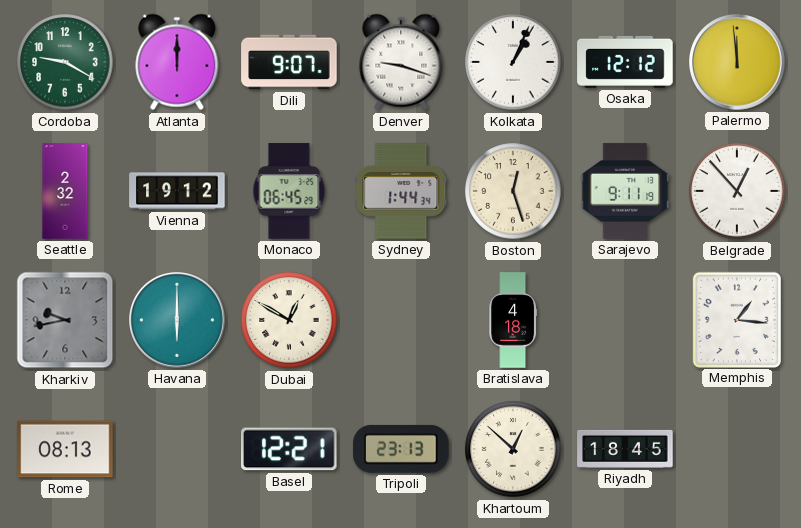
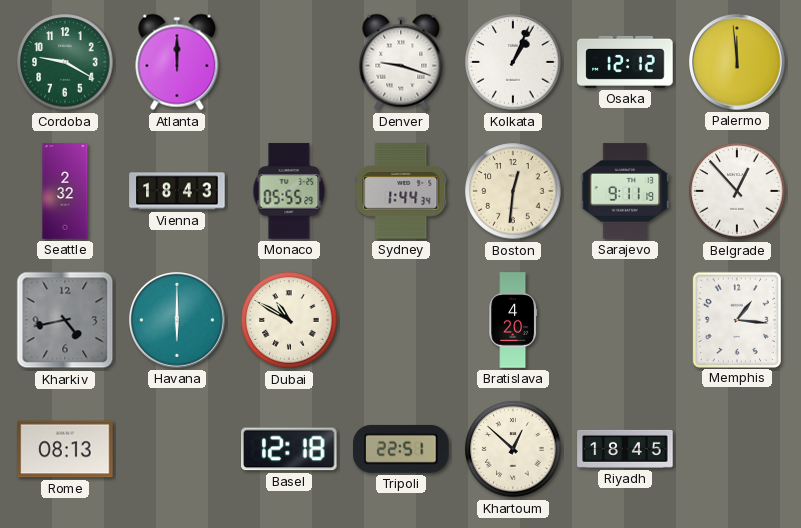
Dili: 9:07 -> none (289, 62)
Vienna: 19:12 -> 18:43 (177, 191)
Monaco: 06:45 -> 05:55 (289, 191)
Boston: 12:27 -> 12:31 (513, 191)
Kharkiv: 9:43 -> 4:43 (65, 320)
Dubai: 12:50 -> 10:50 (289, 320)
Bratislava: 4:18 -> 4:20 (513, 320)
Basel: 12:21 -> 12:18 (290, 449)
Tripoli: 23:13 -> 22:51 (401, 449)
